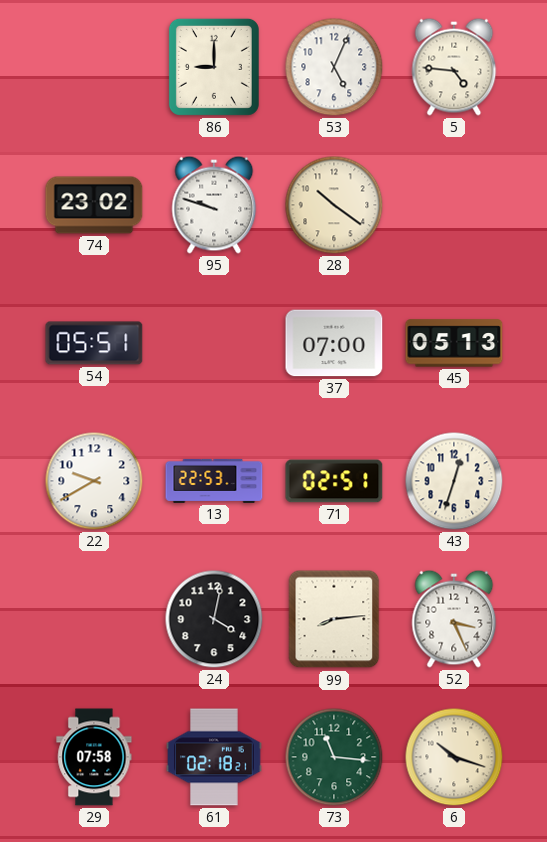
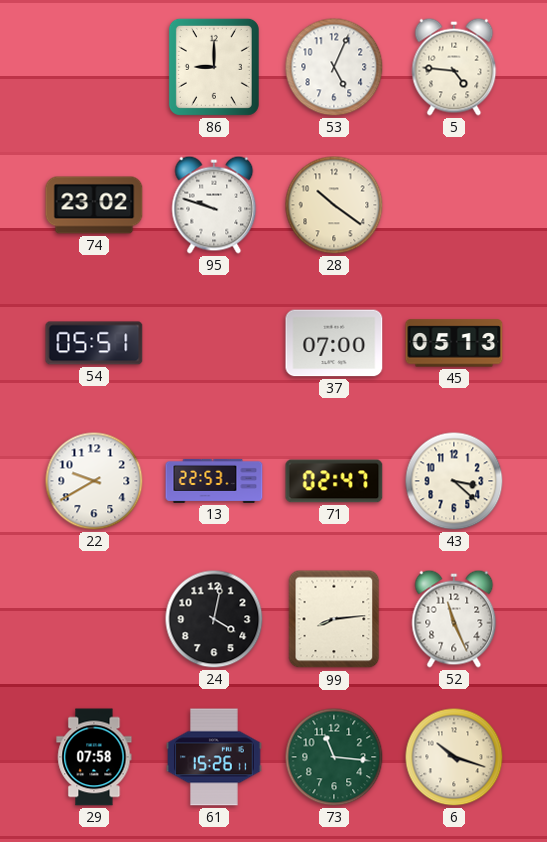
71: 02:51 -> 02:47 (334, 481)
43: 12:33 -> 3:22 (454, 481)
52: 3:26 -> 11:26 (454, 619)
61: 02:18 -> 15:26 (214, 757)
